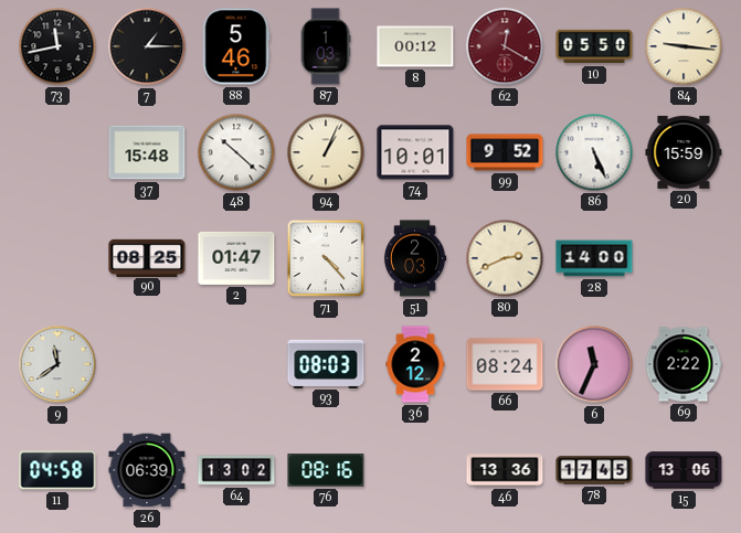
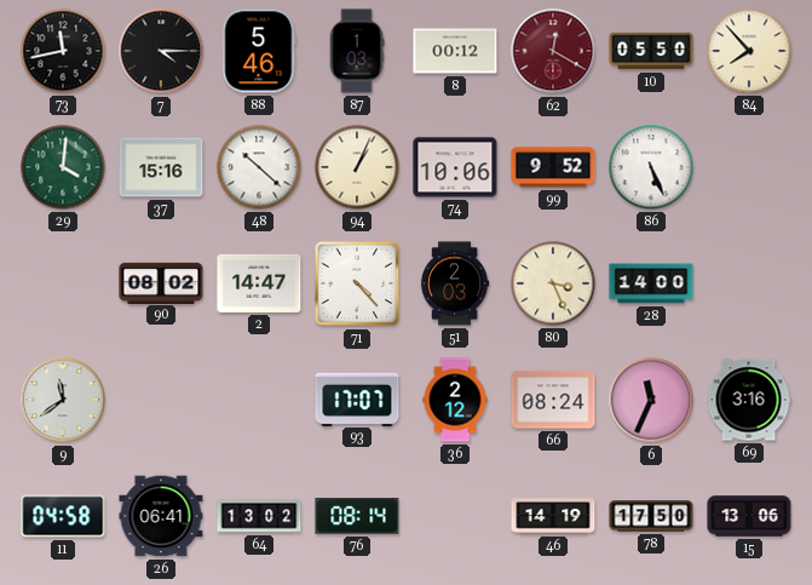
7: 1:15 -> 4:15 (161, 51)
84: 9:16 -> 7:53 (749, 51)
29: none -> 4:01 (63, 167)
37: 15:48 -> 15:16 (161, 167)
74: 10:01 -> 10:06 (455, 167)
20: 15:59 -> none (684, 152)
90: 08:25 -> 08:02 (161, 282)
2: 01:47 -> 14:47 (259, 283)
80: 2:41 -> 3:26 (553, 283)
93: 08:03 -> 17:07 (357, 398)
69: 2:22 -> 3:16 (749, 400)
26: 06:39 -> 06:41 (161, 516)
76: 08:16 -> 08:14 (357, 516)
46: 13:36 -> 14:19 (553, 516)
78: 17:45 -> 17:50 (651, 516)
